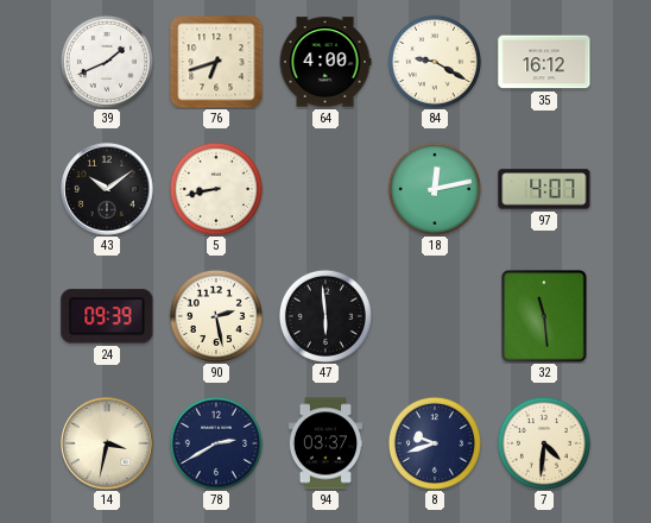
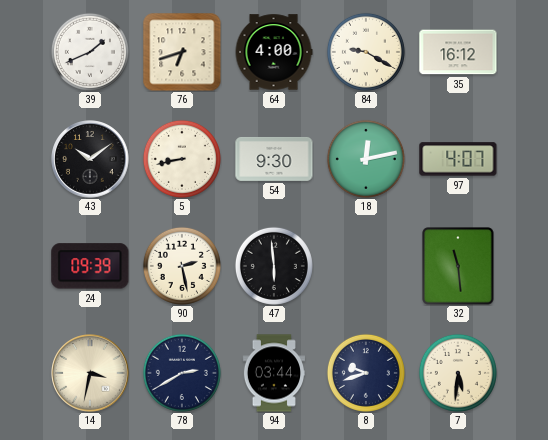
54: none -> 9:30 (274, 159)
94: 03:37 -> 03:44 (273, 373)
7: 4:31 -> 5:31 (458, 373)
